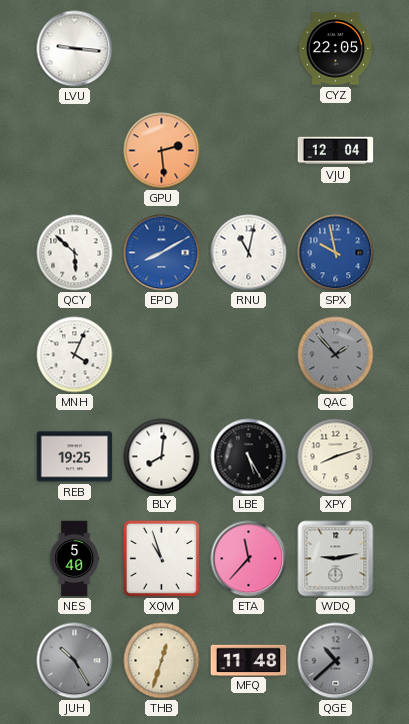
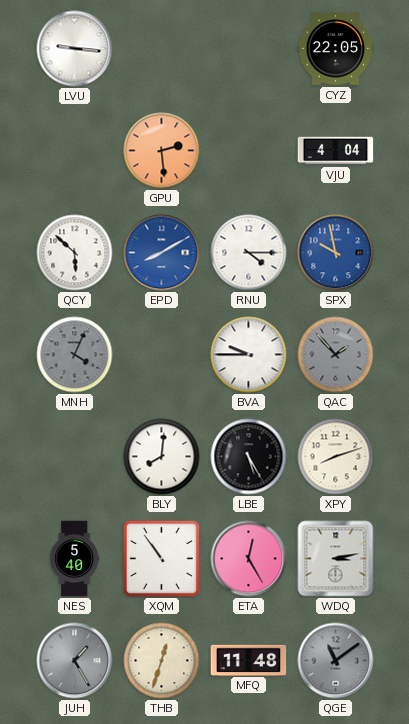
VJU: 12:04 -> 4:04 (336, 151)
RNU: 11:02 -> 4:15 (249, 253)
MNH dial: white -> grey (75, 355)
BVA: none -> 9:45 (249, 355)
REB: 19:25 -> none (75, 457)
XQM: 10:57 -> 10:54 (161, 558)
ETA: 11:37 -> 12:25 (249, 559)
WDQ: 9:13 -> 3:13 (336, 559)
JUH: 10:25 -> 1:25 (75, 661)
QGE: 10:38 -> 11:09 (336, 661)
